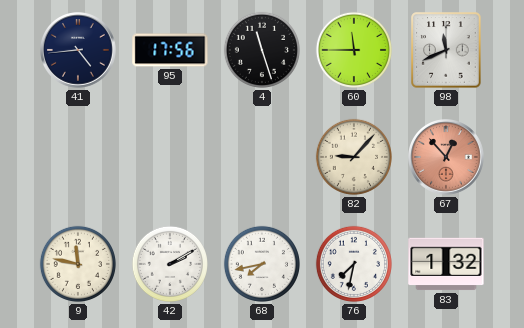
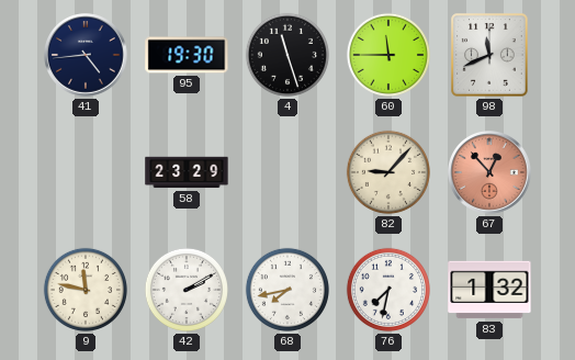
95: 17:56 -> 19:30 (187, 55)
58: none -> 23:29 (187, 172)
